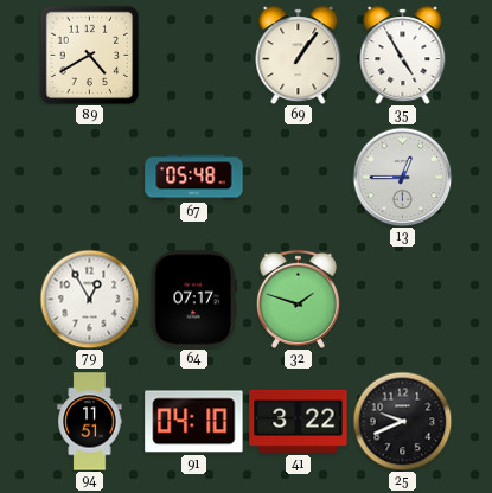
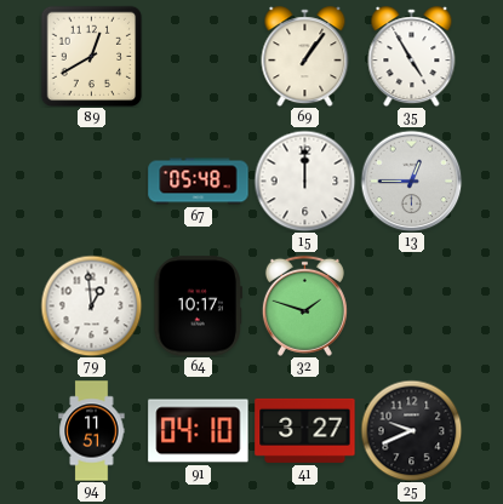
89: 4:40 -> 12:40 (91, 56)
15: none -> 12:00 (304, 181)
79: 12:55 -> 12:59 (91, 305)
64: 07:17 -> 10:17 (199, 307)
41: 3:22 -> 3:27 (305, 430)
